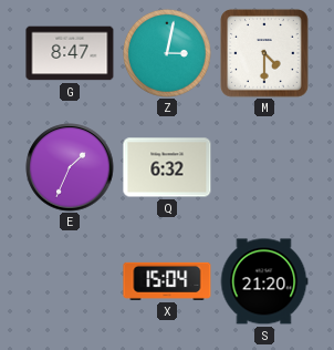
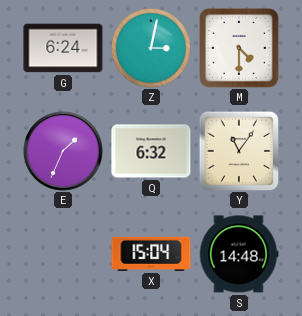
G: 8:47 -> 6:24 (63, 48)
Y: none -> 11:06 (239, 151)
S: 21:20 -> 14:48 (239, 254)
